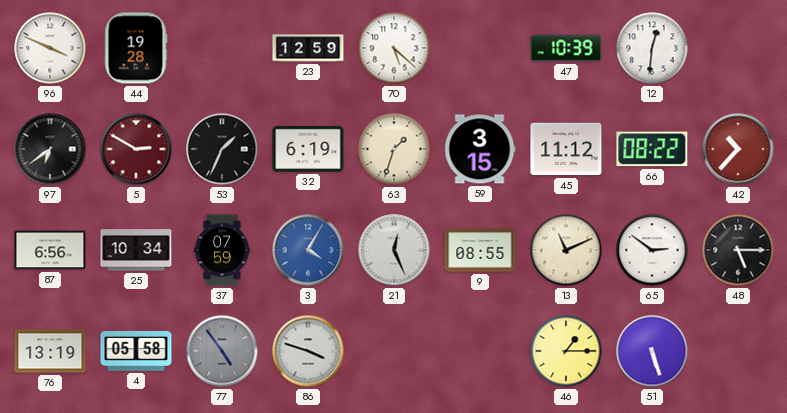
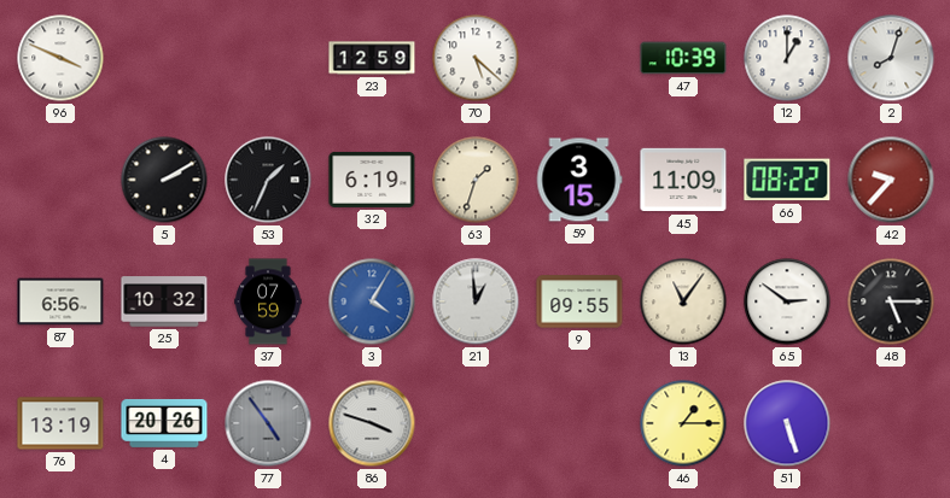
44: 19:28 -> none (136, 48)
12: 12:31 -> 1:00 (787, 58)
2: none -> 8:03 (891, 58)
97: 6:39 -> none (50, 149)
5: 2:50 -> 2:10 (164, 180)
5 dial: burgundy -> black (164, 180)
45: 11:12 -> 11:09 (683, 180)
42: 10:37 -> 9:37 (891, 180)
25: 10:34 -> 10:32 (164, 301)
21: 12:26 -> 12:59 (476, 301)
9: 08:55 -> 09:55 (579, 301)
13: 11:11 -> 11:06 (683, 301)
4: 05:58 -> 20:26 (164, 423)
